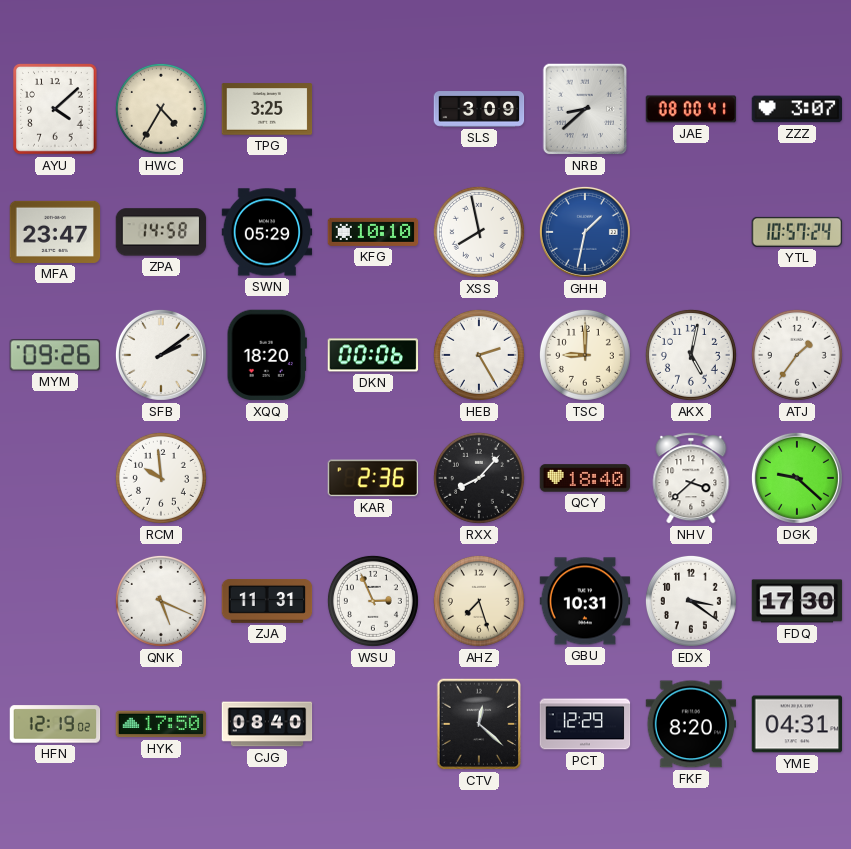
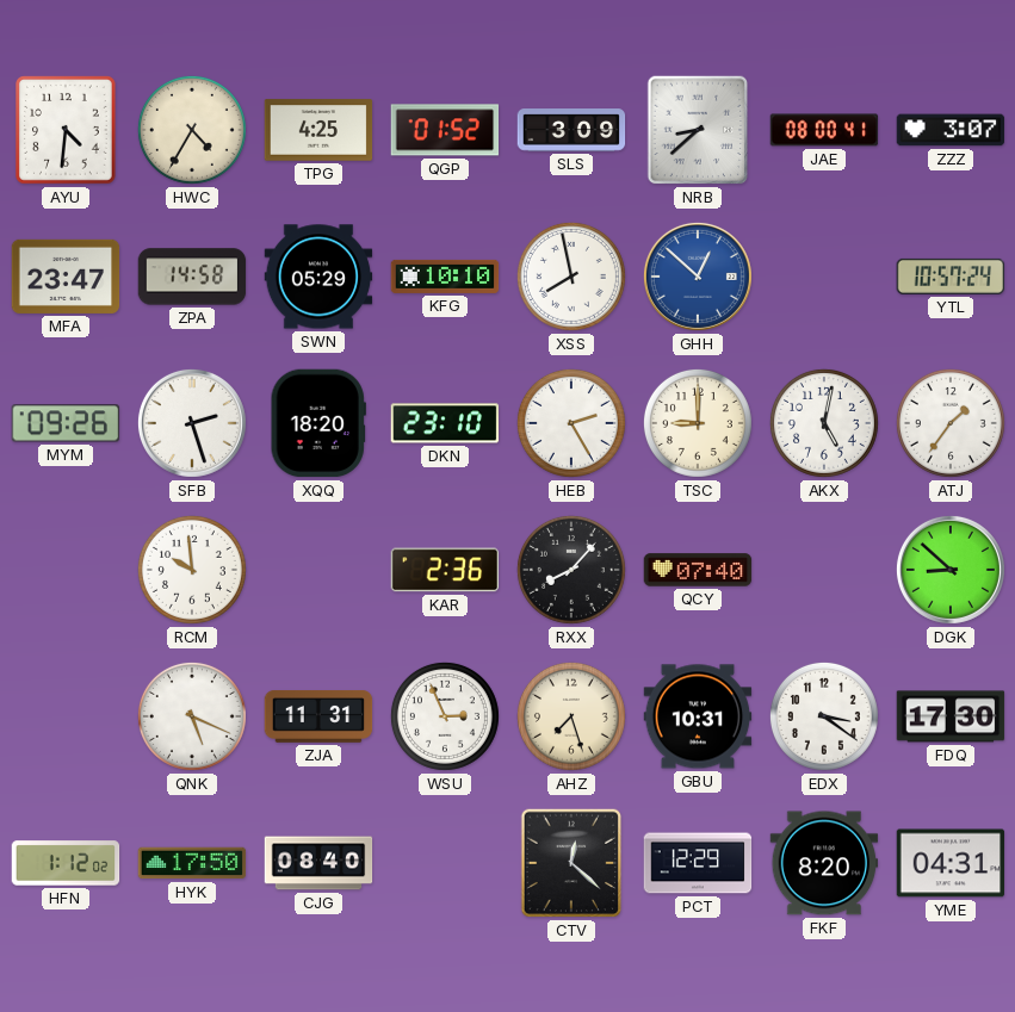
AYU: 4:08 -> 4:31 (67, 130)
TPG: 3:25 -> 4:25 (318, 130)
QGP: none -> 01:52 (445, 130)
GHH: 1:32 -> 12:52 (698, 277)
SFB: 2:09 -> 2:27 (192, 423)
DKN: 00:06 -> 23:10 (445, 423)
QCY: 18:40 -> 07:40 (698, 570)
NHV: 3:38 -> none (691, 478)
DGK: 9:22 -> 8:52 (951, 570)
HFN: 12:19 -> 1:12 (66, 863)
